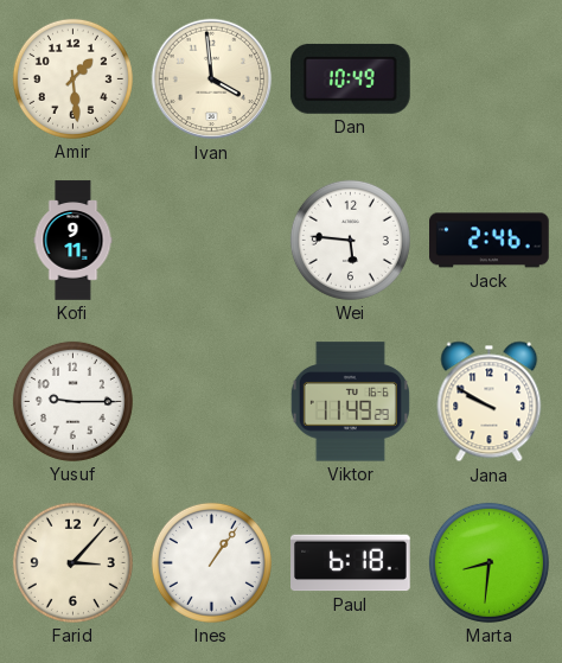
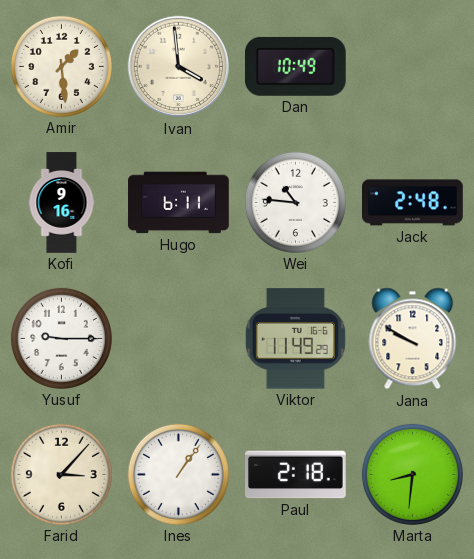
Kofi: 9:11 -> 9:16 (62, 203)
Hugo: none -> 6:11 (179, 203)
Wei: 5:46 -> 10:46 (295, 202)
Jack: 2:46 -> 2:48 (413, 203)
Paul: 6:18 -> 2:18 (296, 475)
